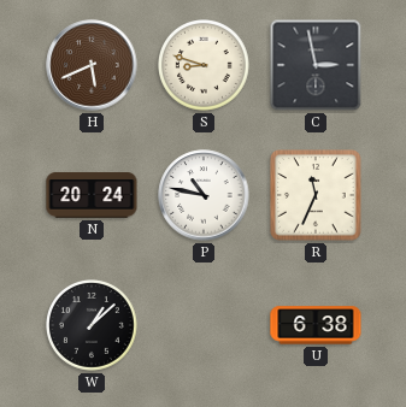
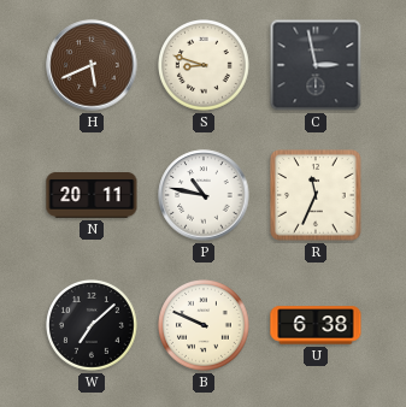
N: 20:24 -> 20:11 (92, 196)
W: 1:08 -> 7:08 (93, 326)
B: none -> 9:49 (205, 326)
